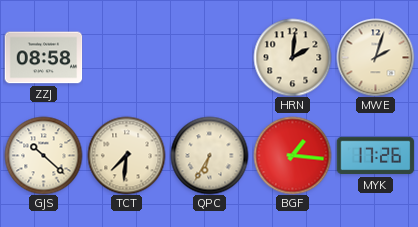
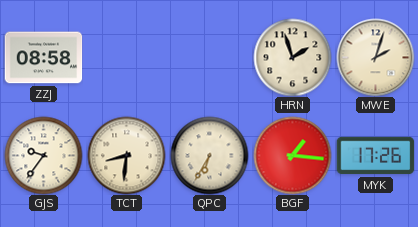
HRN: 2:01 -> 1:57 (292, 57)
GJS: 10:22 -> 9:36 (43, 155)
TCT: 7:31 -> 8:31 (126, 155)
